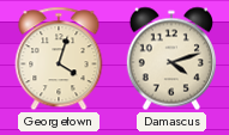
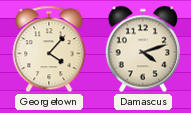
Georgetown: 4:03 -> 4:07 (49, 49)
